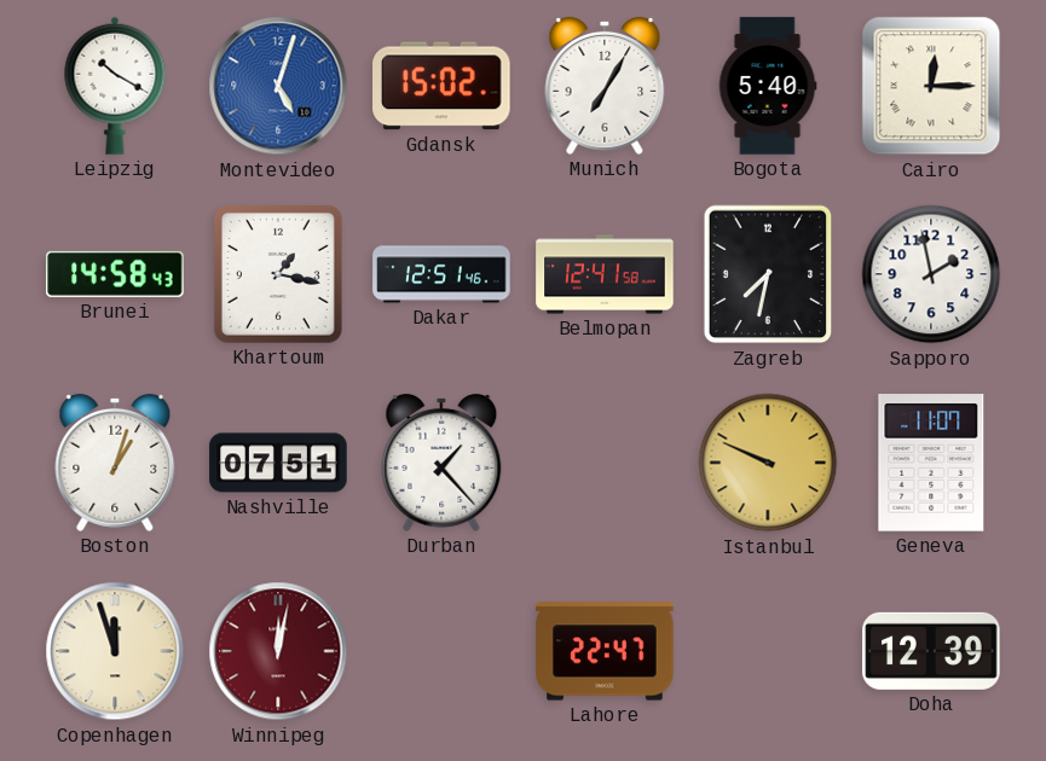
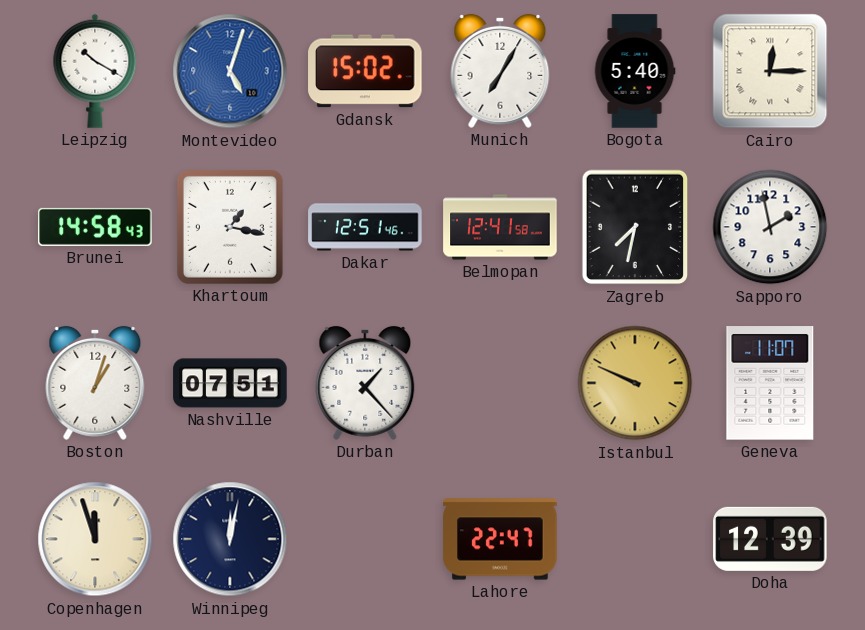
Winnipeg dial: burgundy -> navy (230, 539)
